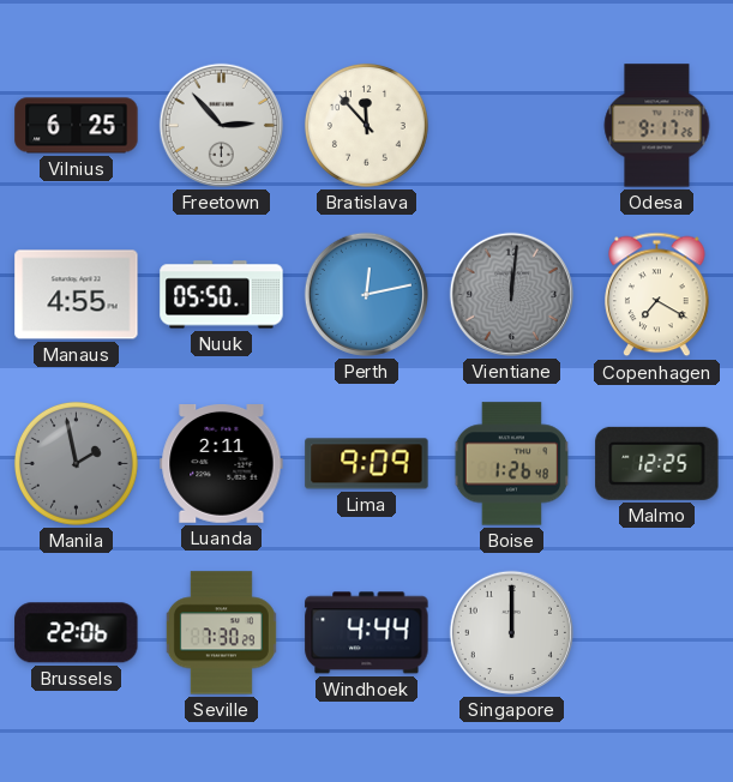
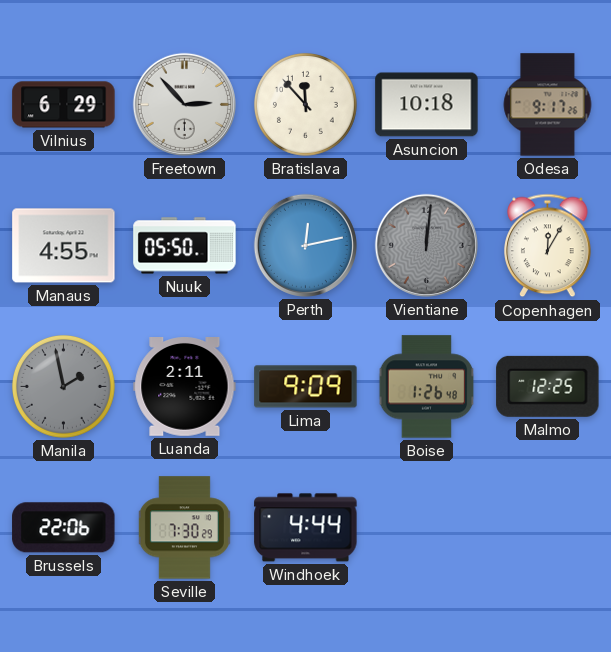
Vilnius: 6:25 -> 6:29 (64, 105)
Asuncion: none -> 10:18 (427, 105)
Copenhagen: 7:20 -> 12:05 (548, 246)
Singapore: 12:00 -> none (511, 632)
